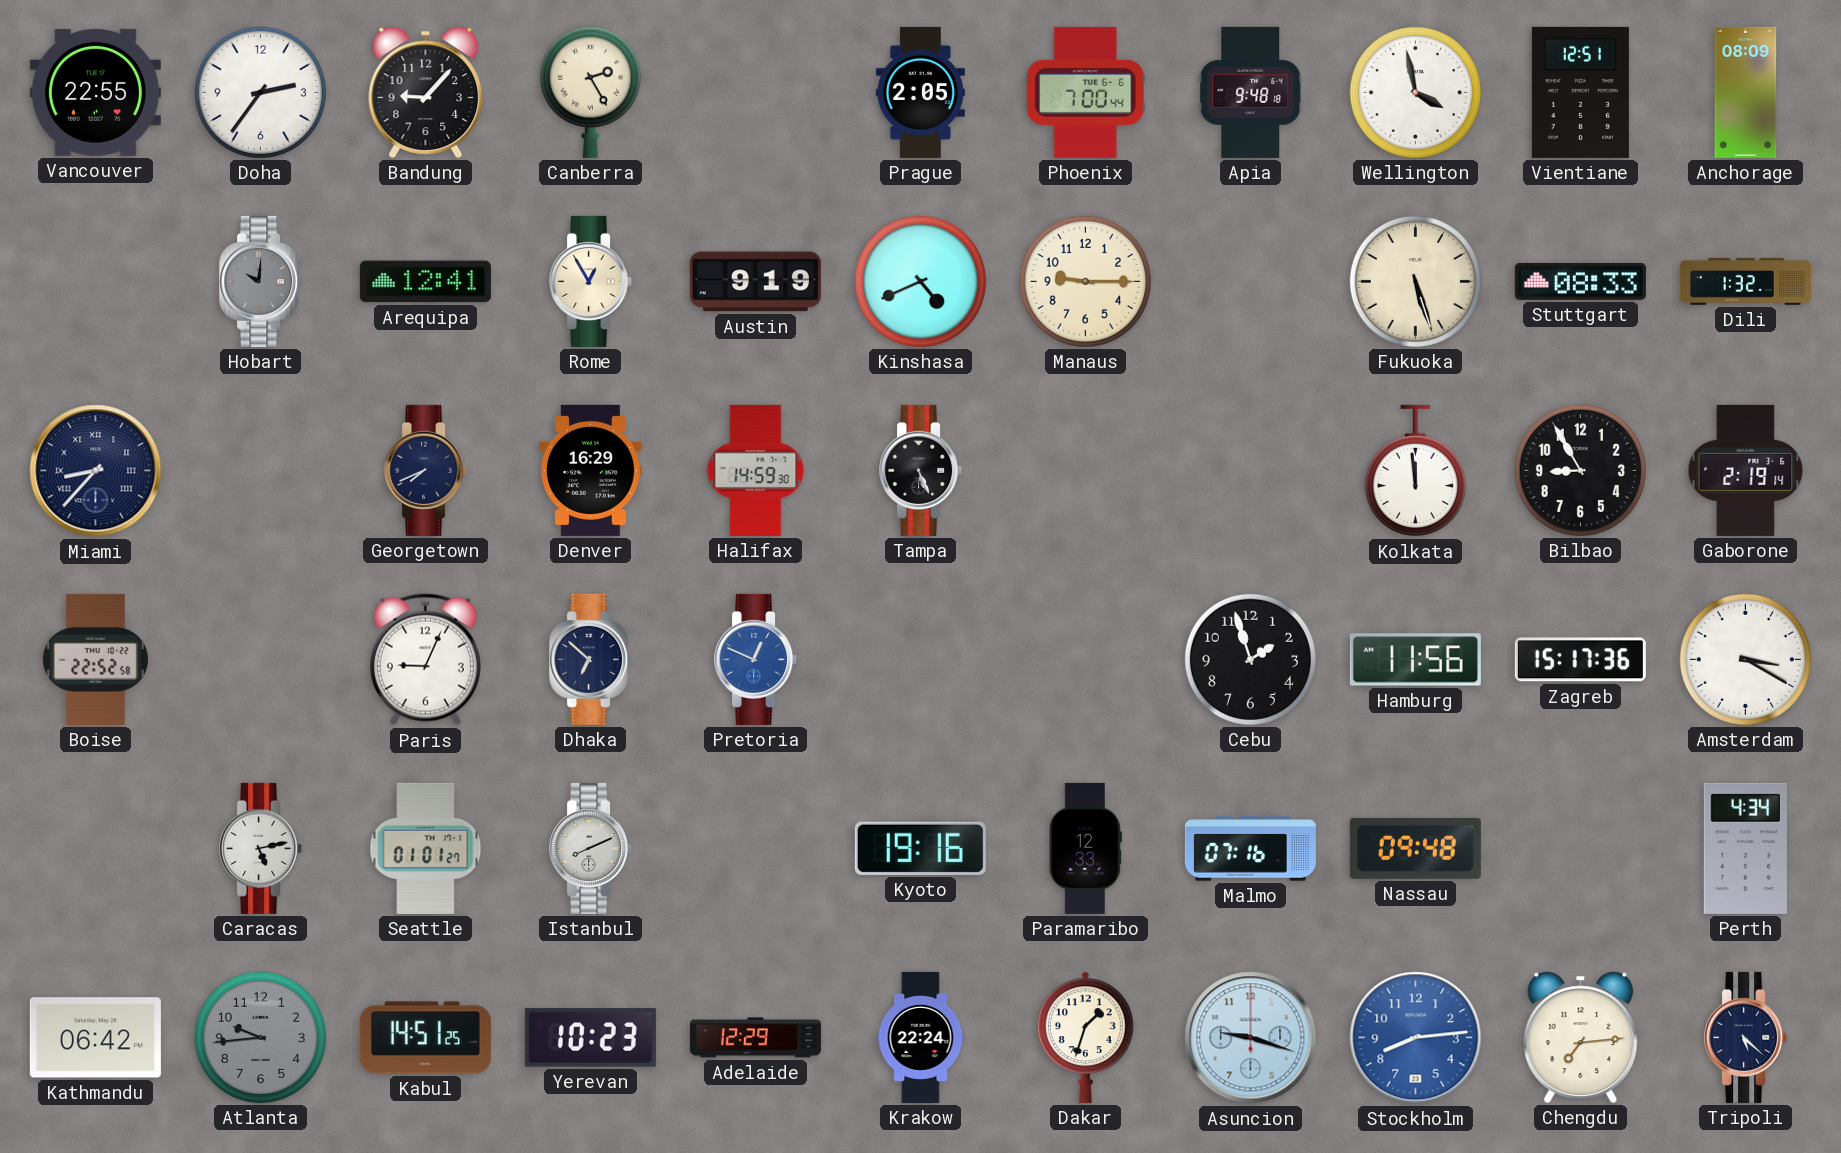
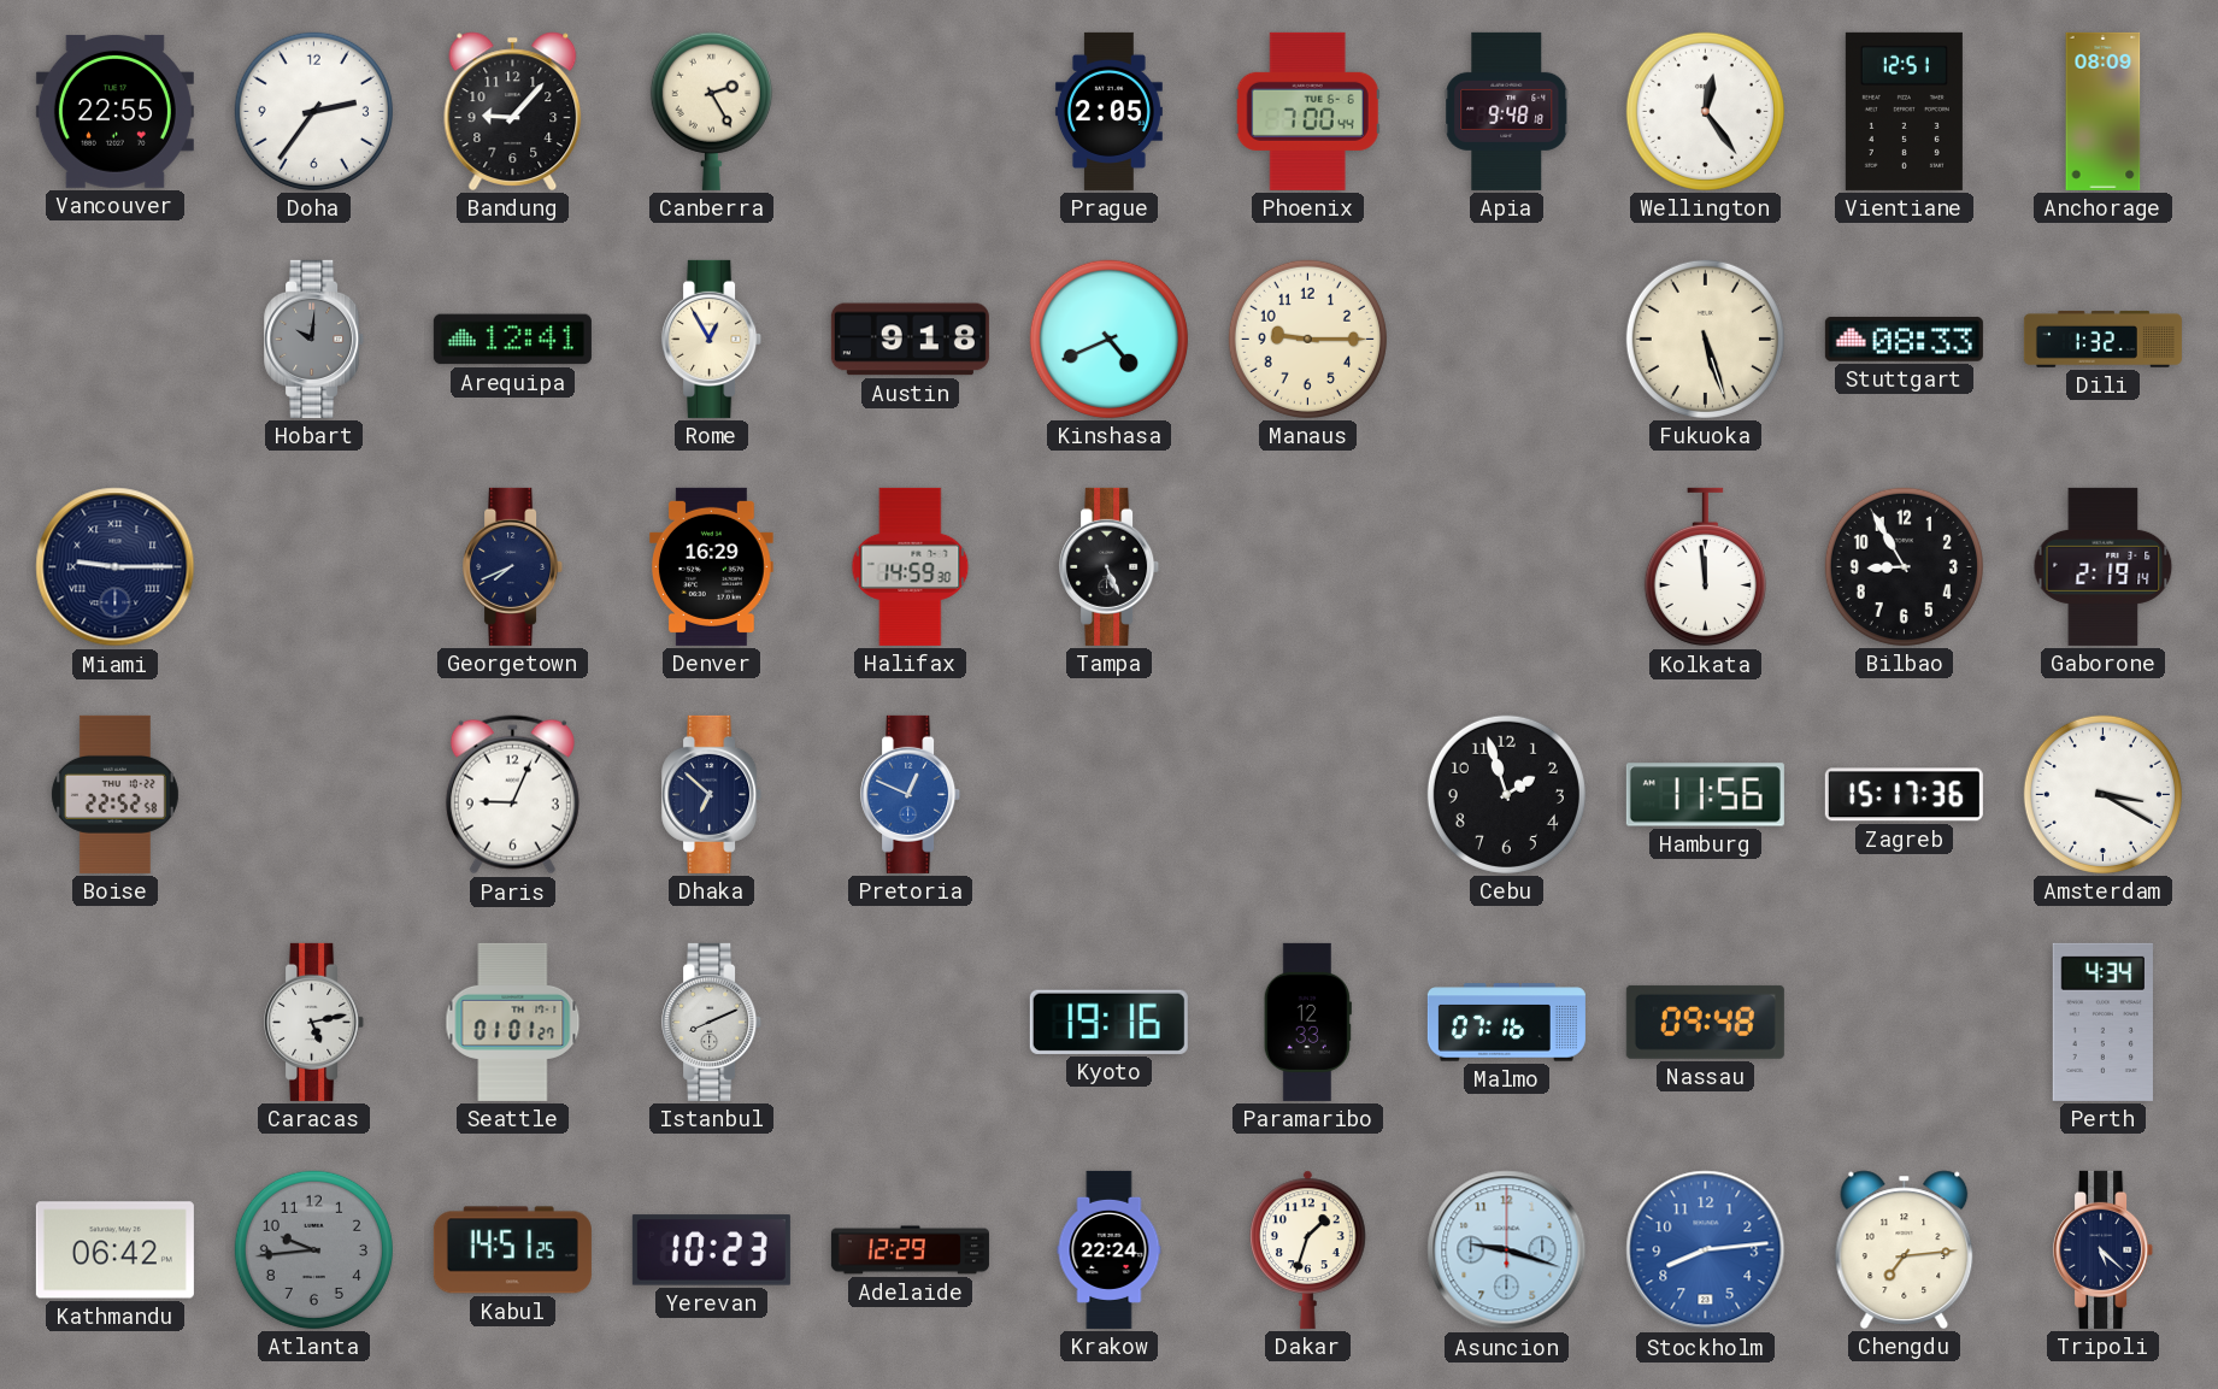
Wellington: 3:58 -> 12:24 (1705, 111)
Austin: 9:19 -> 9:18 (910, 340)
Miami: 8:37 -> 9:15 (116, 567)
